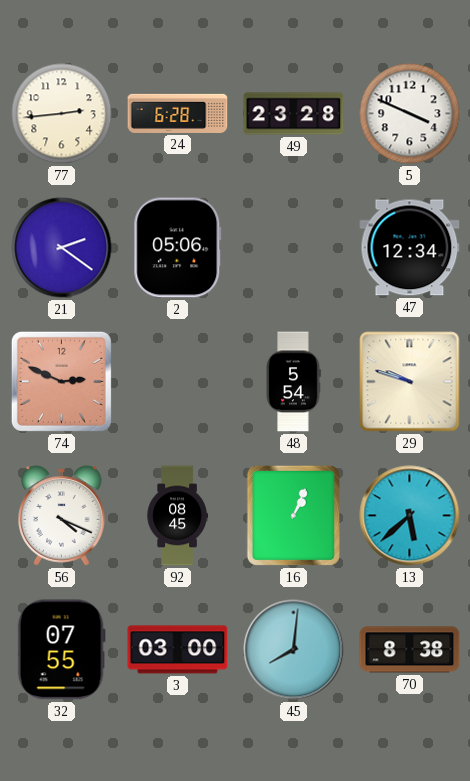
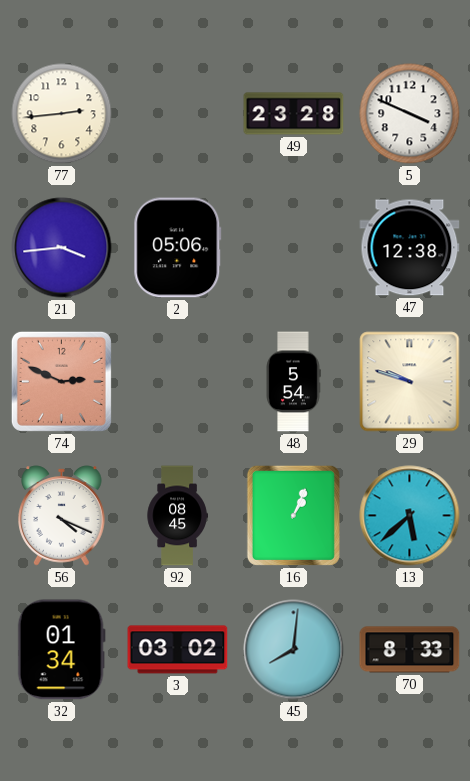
24: 6:28 -> none (178, 113)
21: 2:21 -> 3:44 (62, 248)
47: 12:34 -> 12:38 (410, 248)
32: 07:55 -> 01:34 (61, 650)
3: 03:00 -> 03:02 (178, 650)
70: 8:38 -> 8:33 (410, 650)
